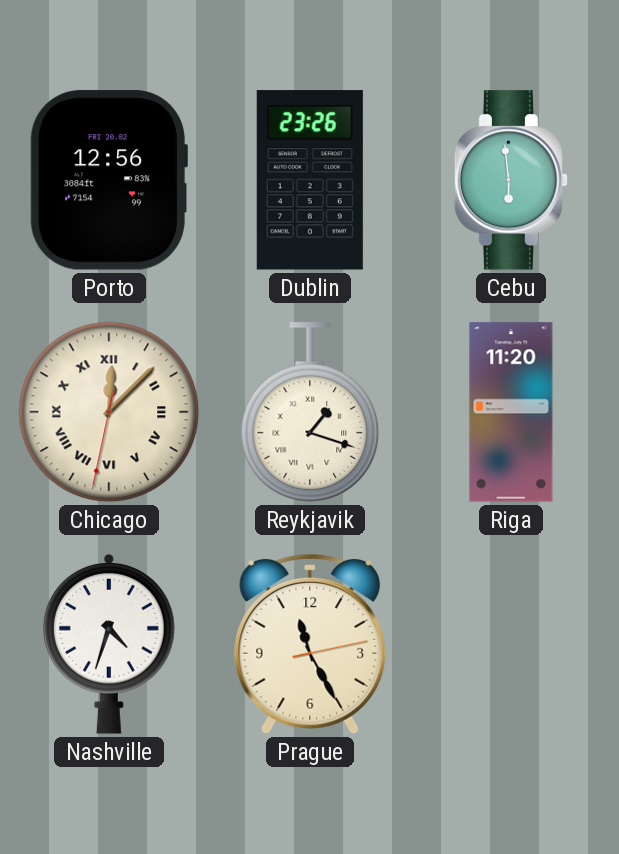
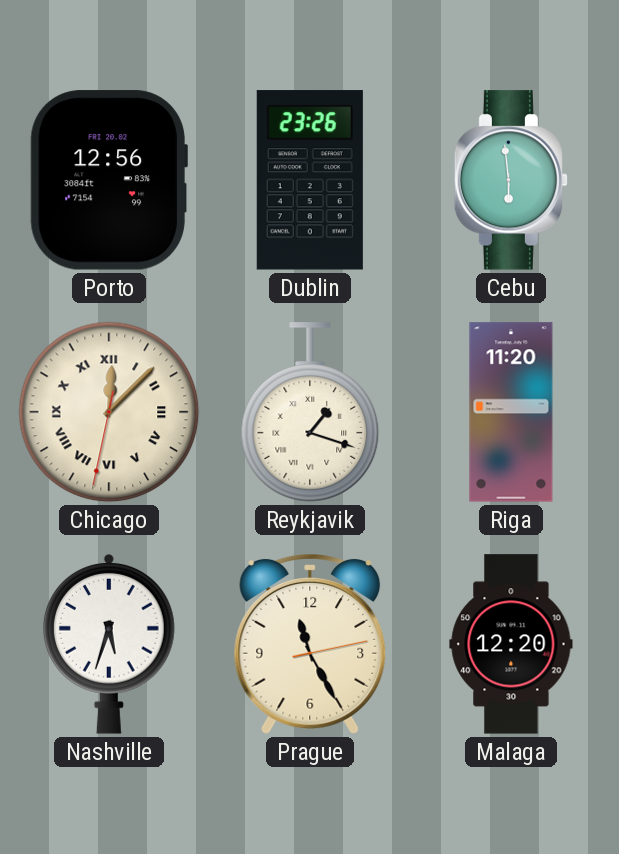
Nashville: 4:33 -> 5:33 (110, 644)
Malaga: none -> 12:20 (511, 644)
